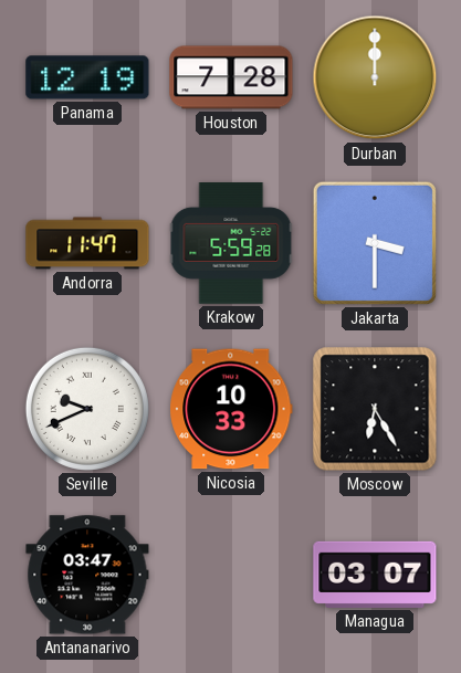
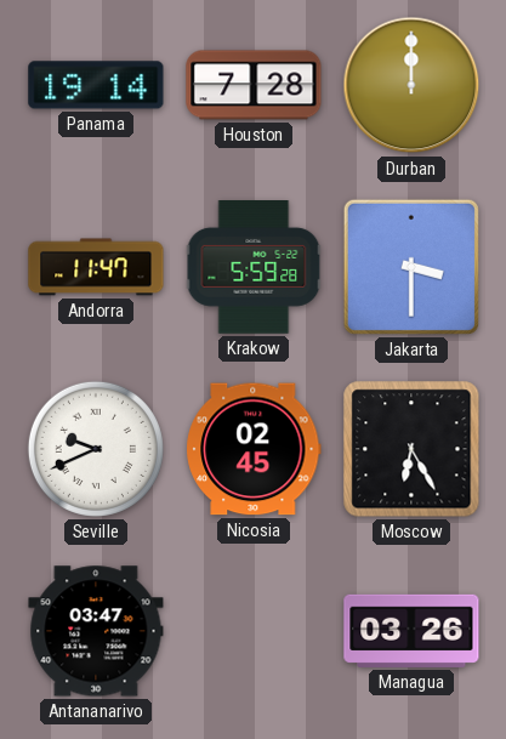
Panama: 12:19 -> 19:14 (96, 85)
Nicosia: 10:33 -> 02:45 (254, 449)
Managua: 03:07 -> 03:26 (411, 631)
